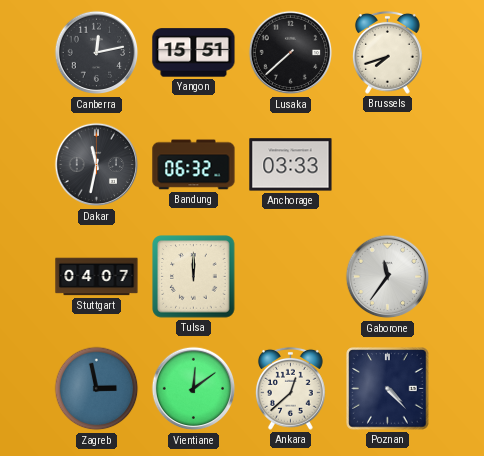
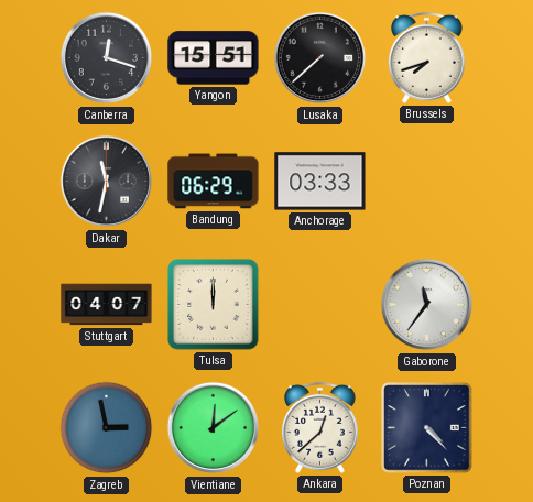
Canberra: 12:13 -> 12:18 (107, 58)
Bandung: 06:32 -> 06:29 (214, 182)
